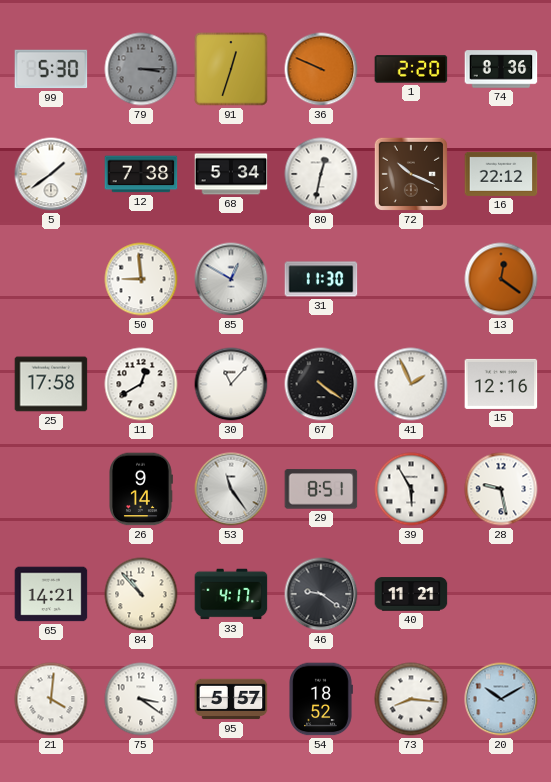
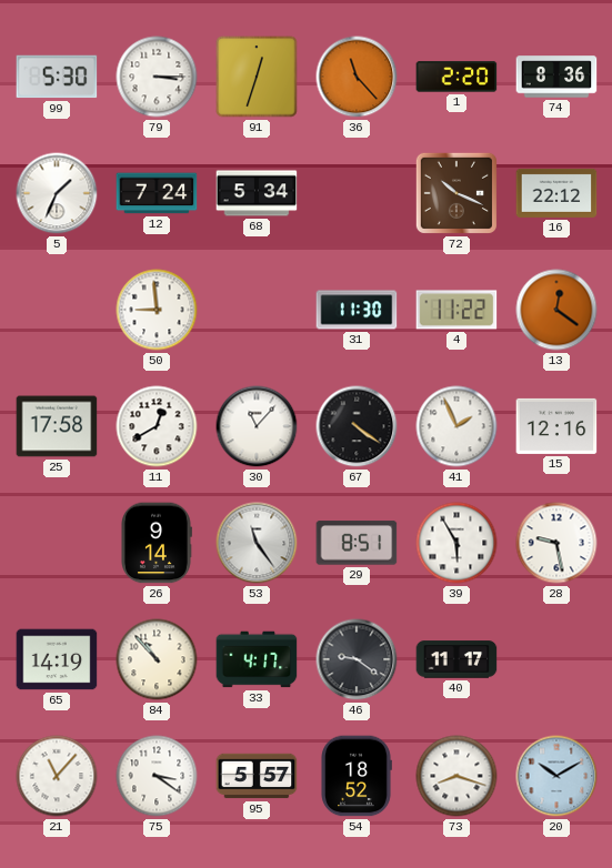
79 dial: grey -> white (157, 77)
36: 9:49 -> 11:23 (357, 77)
5: 1:39 -> 1:34 (57, 193)
12: 7:38 -> 7:24 (157, 193)
80: 12:32 -> none (321, 174)
85: 12:50 -> none (231, 279)
4: none -> 11:22 (457, 310)
65: 14:21 -> 14:19 (57, 659)
40: 11:21 -> 11:17 (457, 659)
21: 4:01 -> 11:07 (57, 776)
73: 8:16 -> 8:18 (457, 776)
